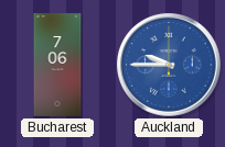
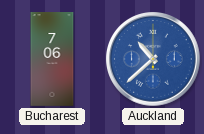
Auckland: 9:45 -> 10:38 (153, 59)
